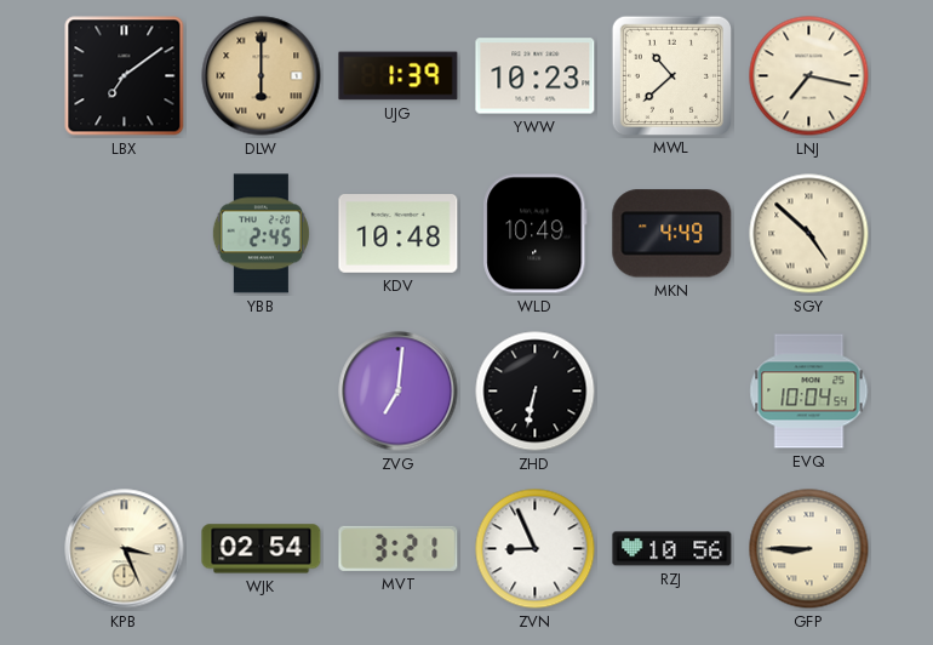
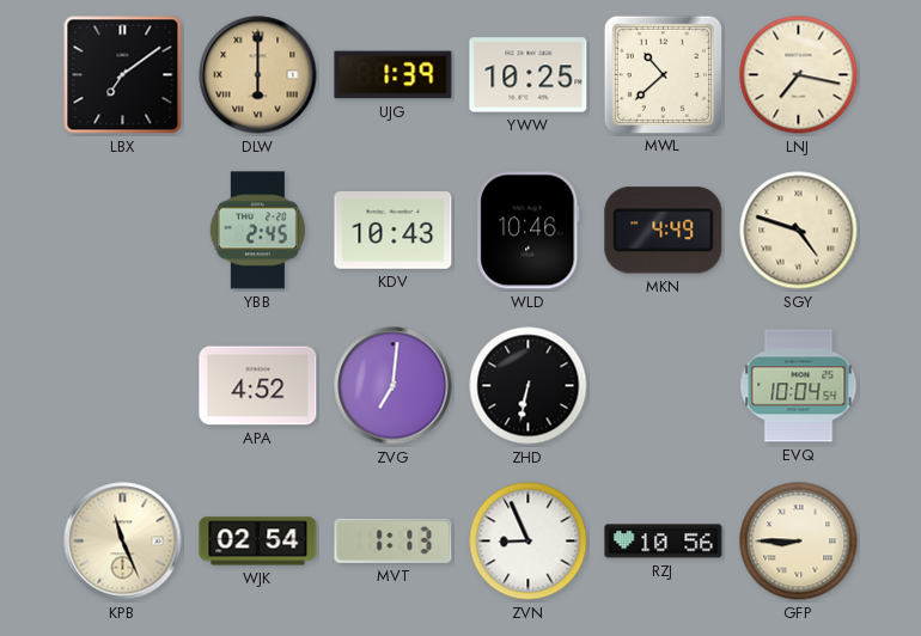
YWW: 10:23 -> 10:25 (529, 75)
KDV: 10:48 -> 10:43 (394, 231)
WLD: 10:49 -> 10:46 (529, 231)
SGY: 4:52 -> 4:48 (799, 231)
APA: none -> 4:52 (258, 386)
KPB: 3:26 -> 11:26 (123, 542)
MVT: 3:21 -> 1:13 (394, 540)
